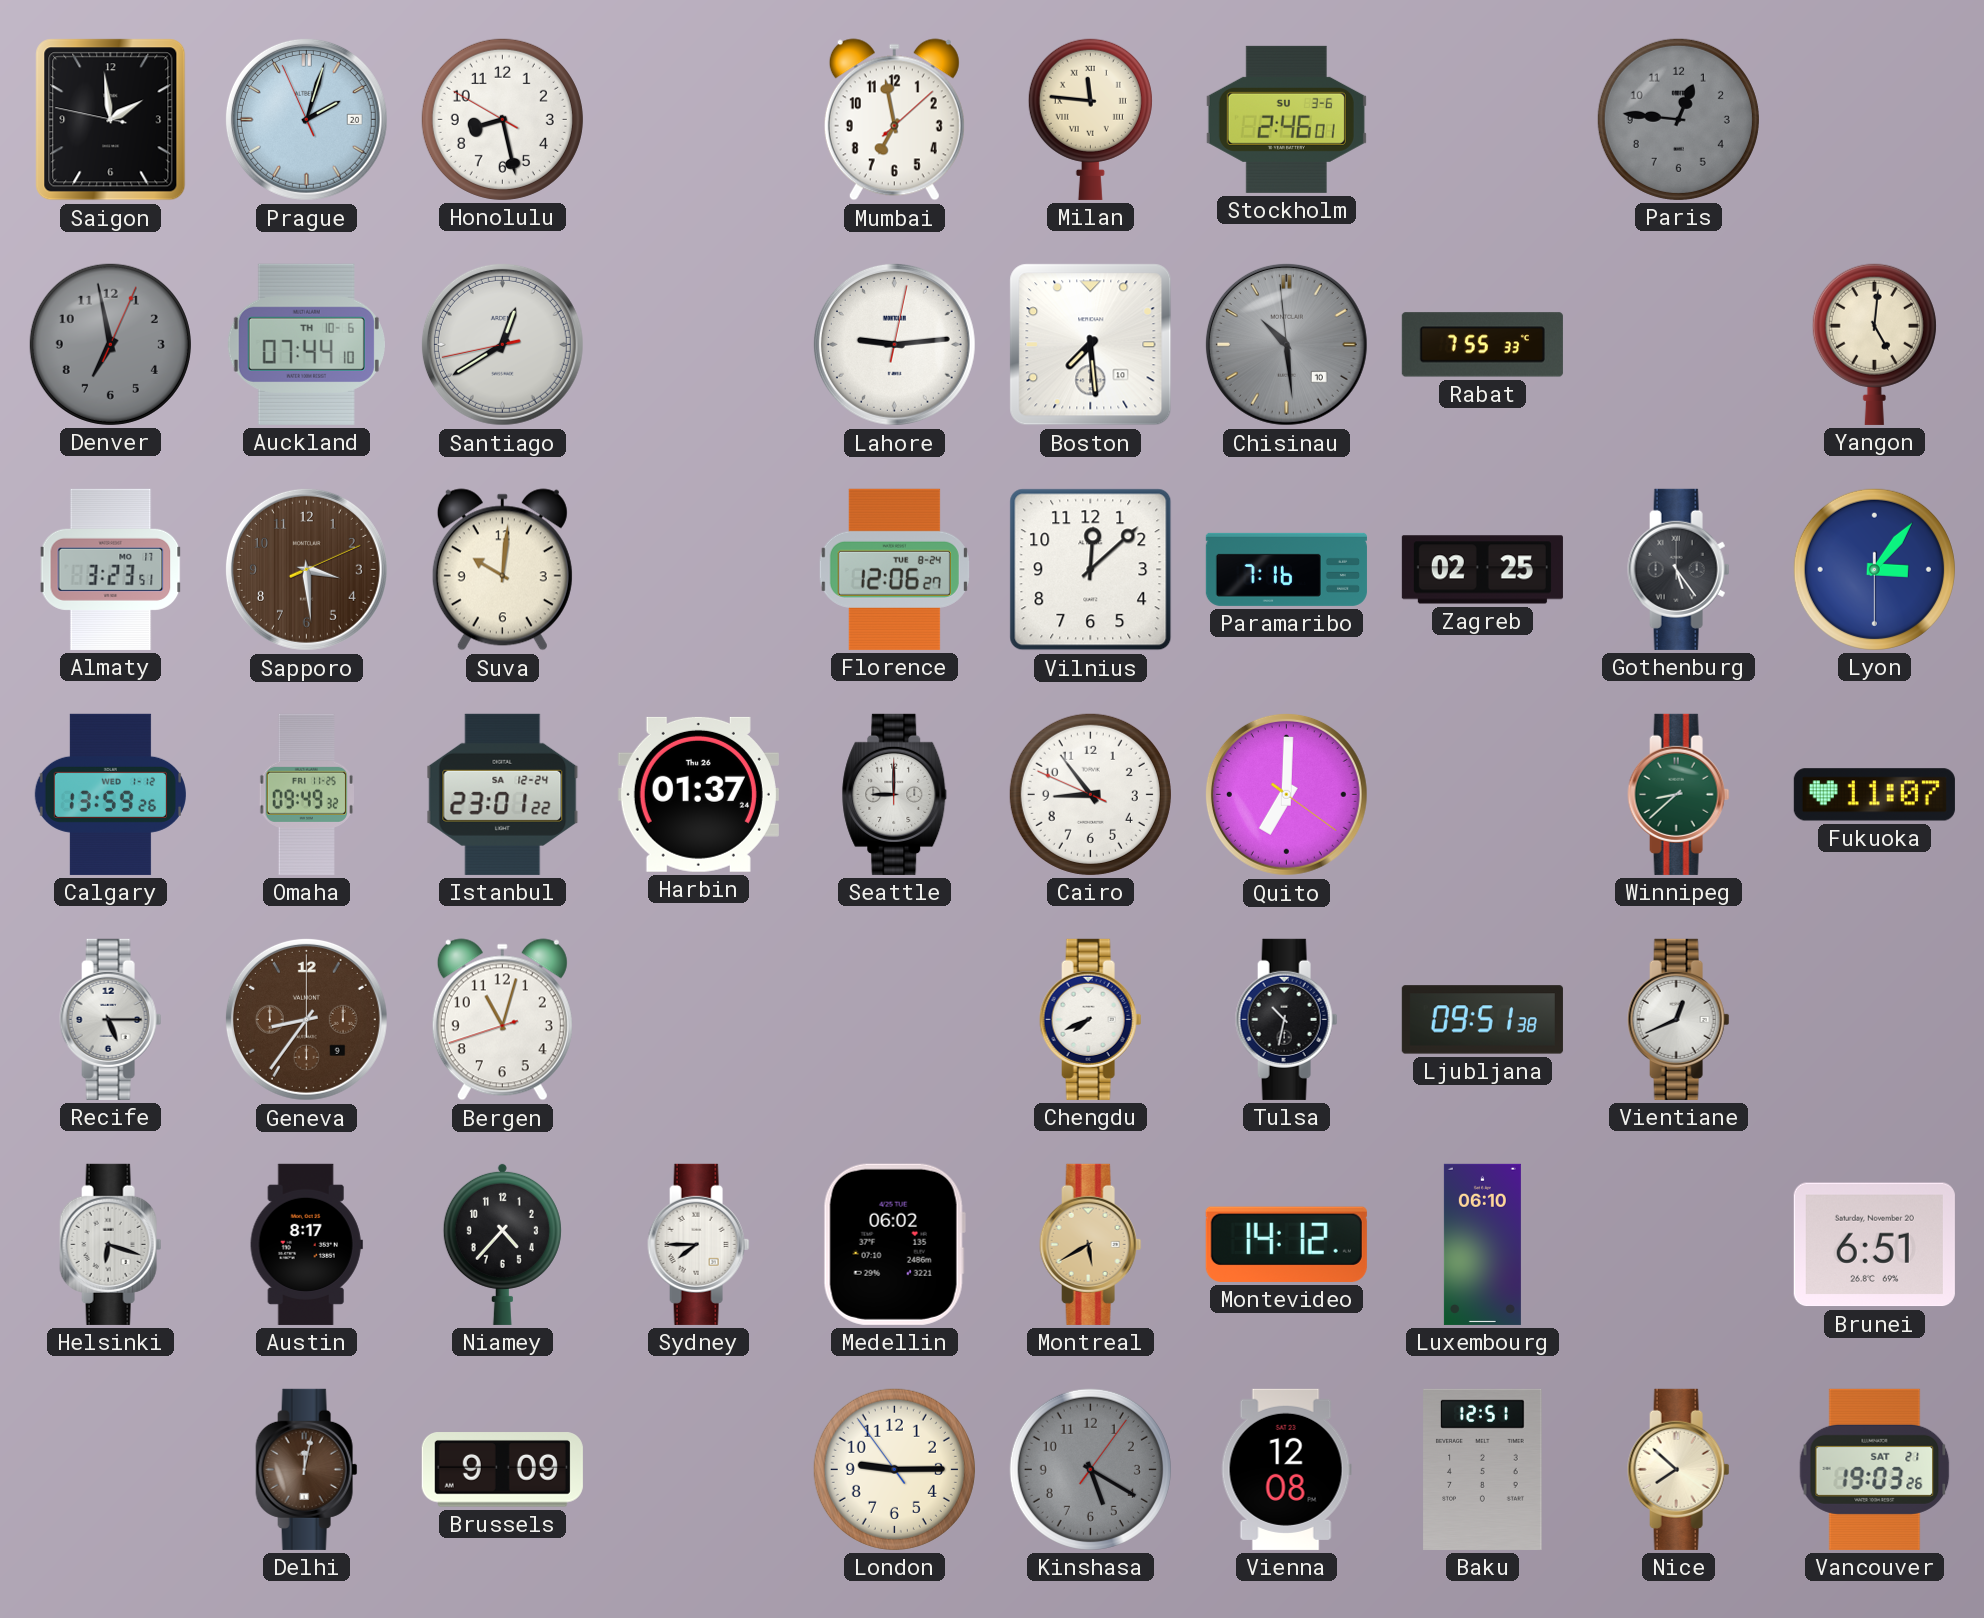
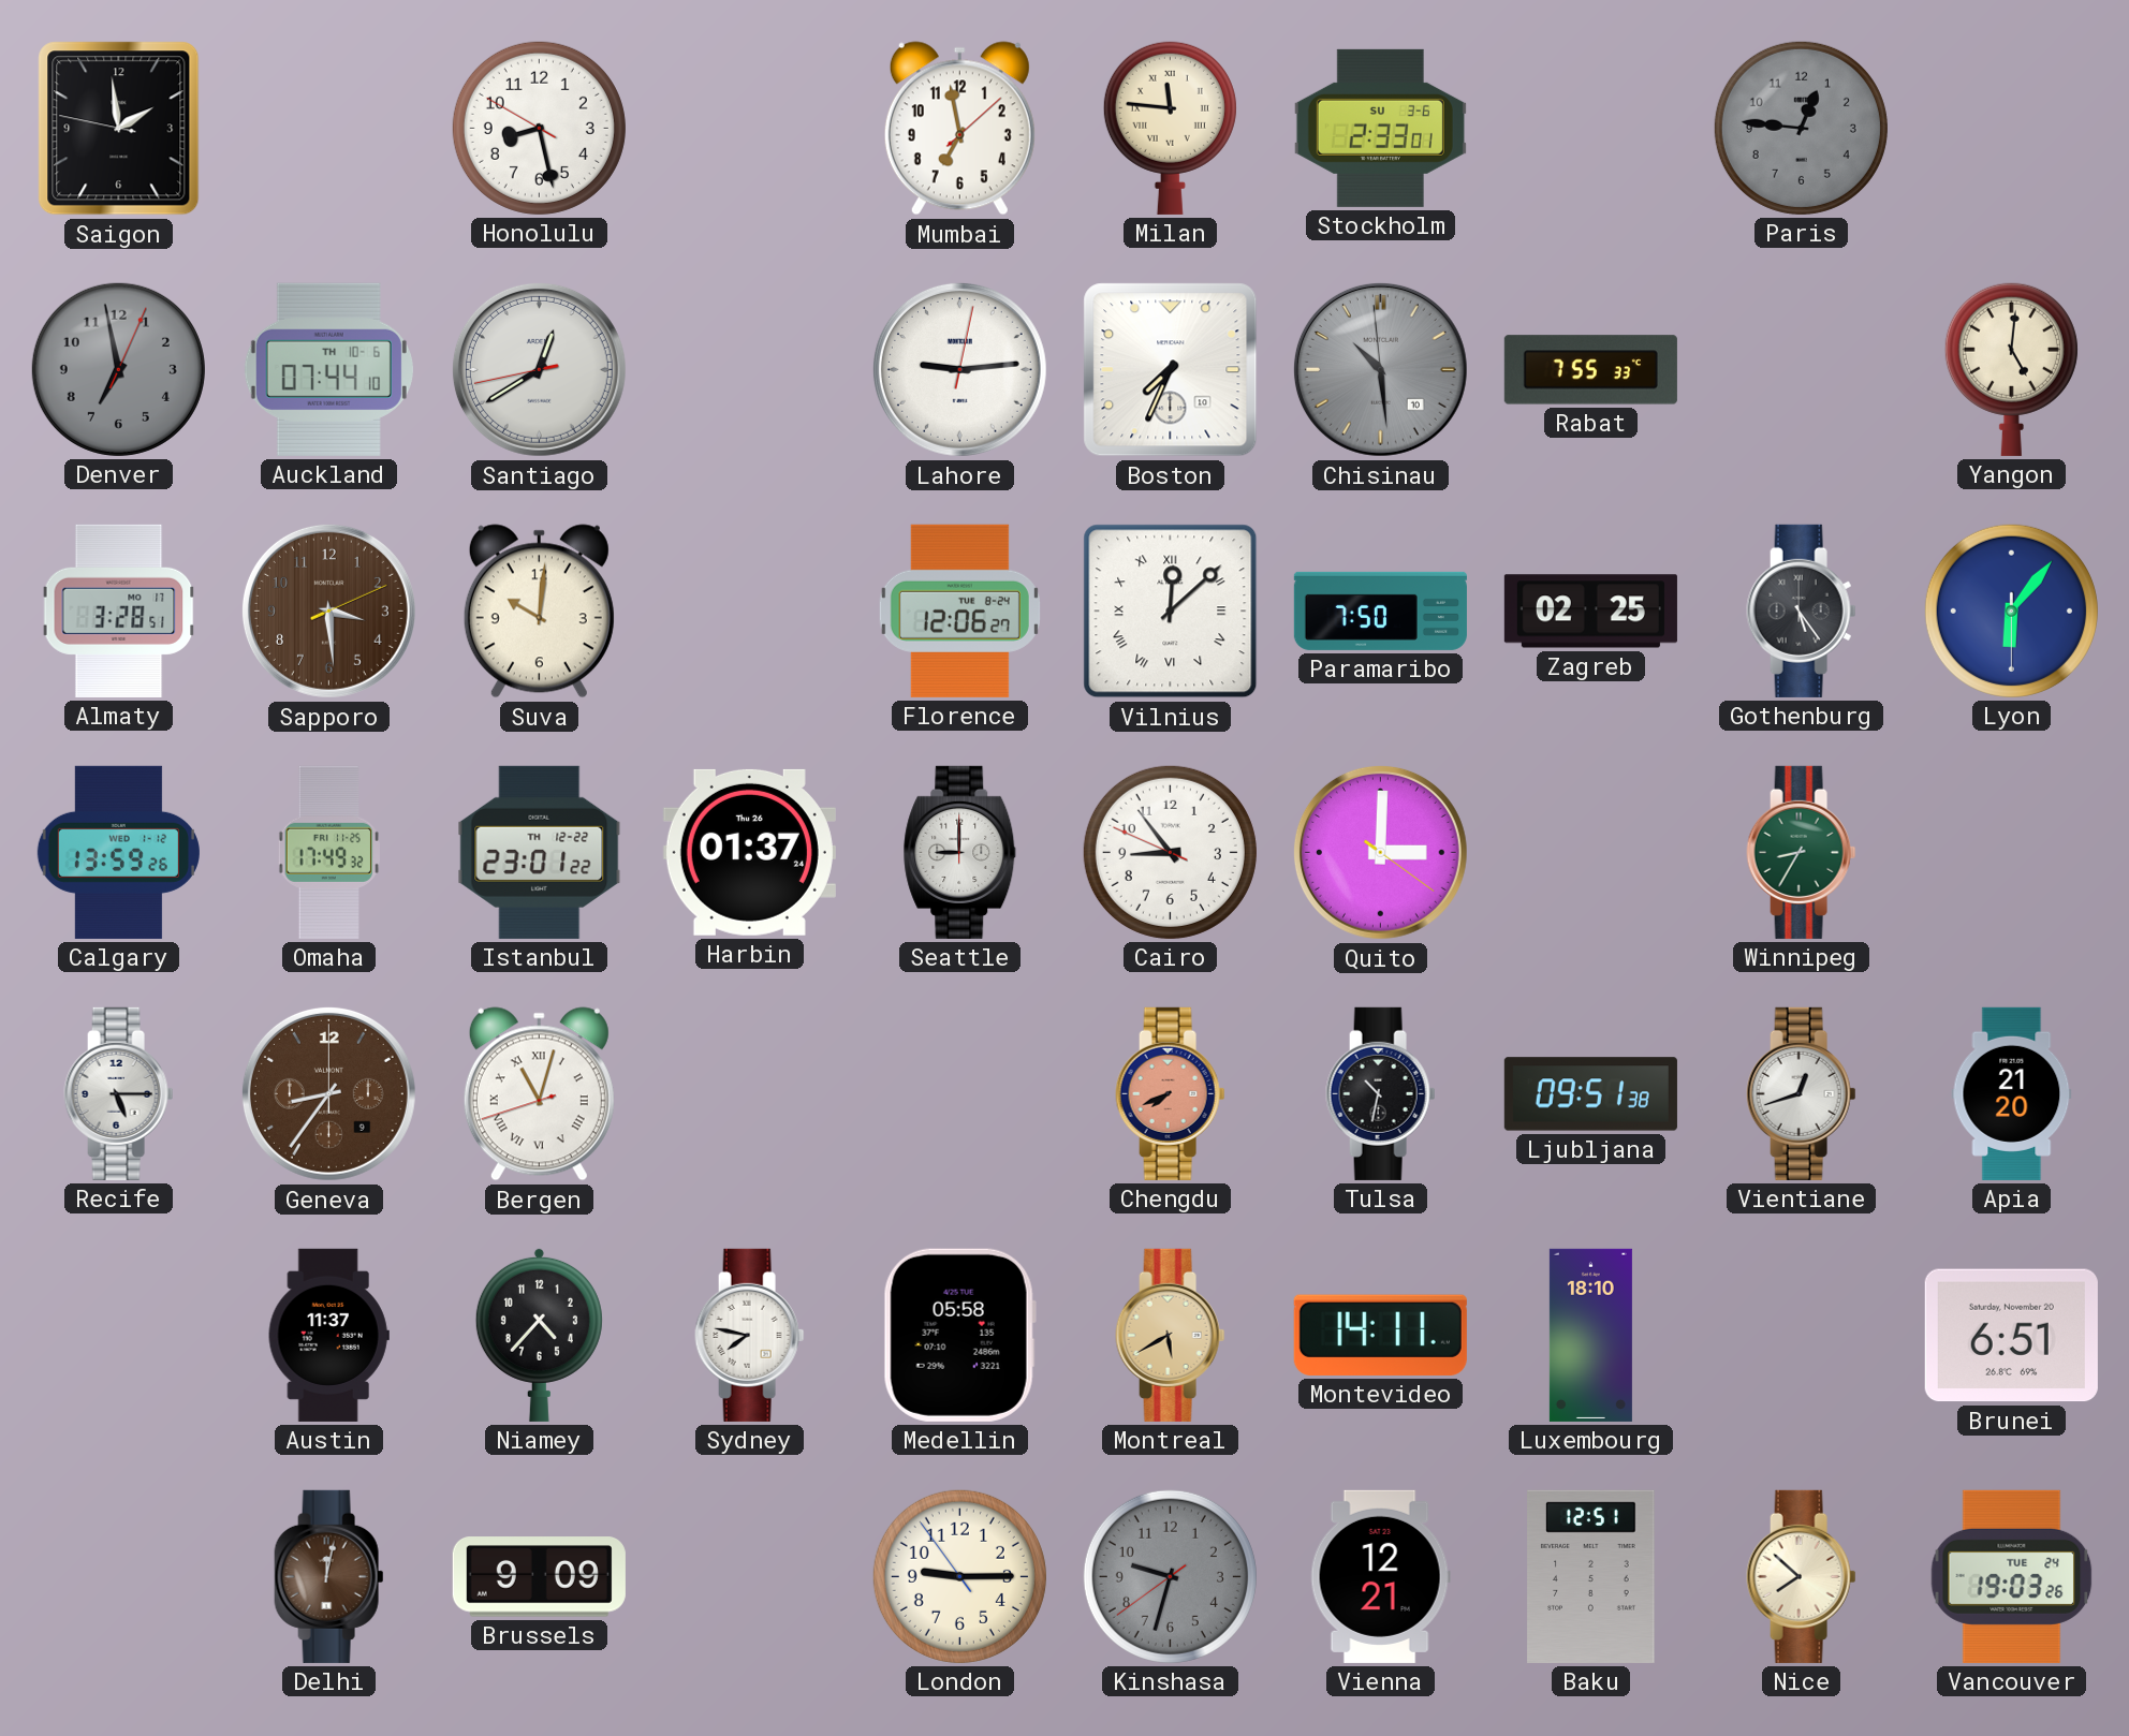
Prague: 2:02 -> none (306, 119)
Stockholm: 2:46 -> 2:33 (1380, 128)
Boston: 7:29 -> 7:34 (1171, 370)
Almaty: 3:23 -> 3:28 (119, 610)
Vilnius numerals: Arabic -> Roman (1171, 612)
Paramaribo: 7:16 -> 7:50 (1380, 610)
Lyon: 3:06 -> 6:06 (2011, 610)
Omaha: 09:49 -> 17:49 (328, 852)
Istanbul date: SA 12-24 -> TH 12-22 (540, 852)
Quito: 7:00 -> 3:00 (1380, 852)
Winnipeg: 8:38 -> 8:35 (1802, 852)
Fukuoka: 11:07 -> none (1874, 795)
Bergen numerals: Arabic -> Roman (539, 1094)
Chengdu dial: white -> salmon (1171, 1093)
Vientiane: 12:41 -> 12:42 (1802, 1093)
Apia: none -> 21:20 (2012, 1093)
Helsinki: 6:18 -> none (111, 1244)
Austin: 8:17 -> 11:37 (328, 1335)
Sydney: 7:45 -> 7:47 (750, 1335)
Medellin: 06:02 -> 05:58 (959, 1335)
Montevideo: 14:12 -> 14:11 (1380, 1335)
Luxembourg: 06:10 -> 18:10 (1590, 1335)
Kinshasa: 5:20 -> 9:32 (1170, 1576)
Vienna: 12:08 -> 12:21 (1380, 1576)
Vancouver date: SAT 21 -> TUE 24 (2012, 1576)
